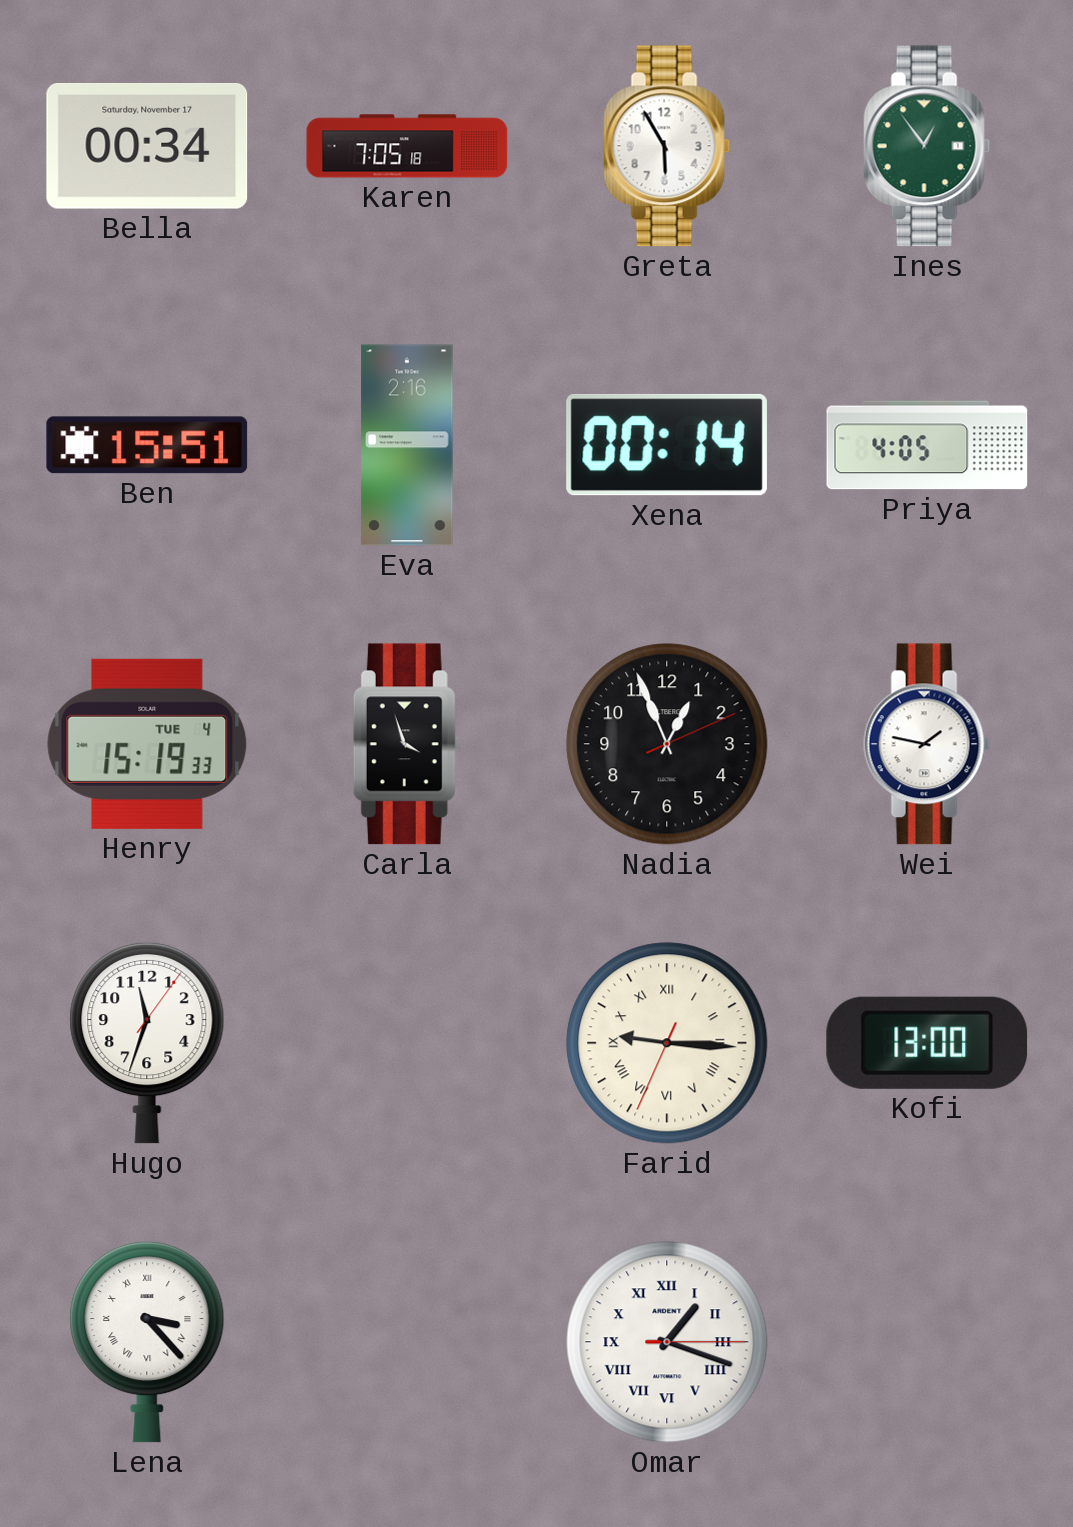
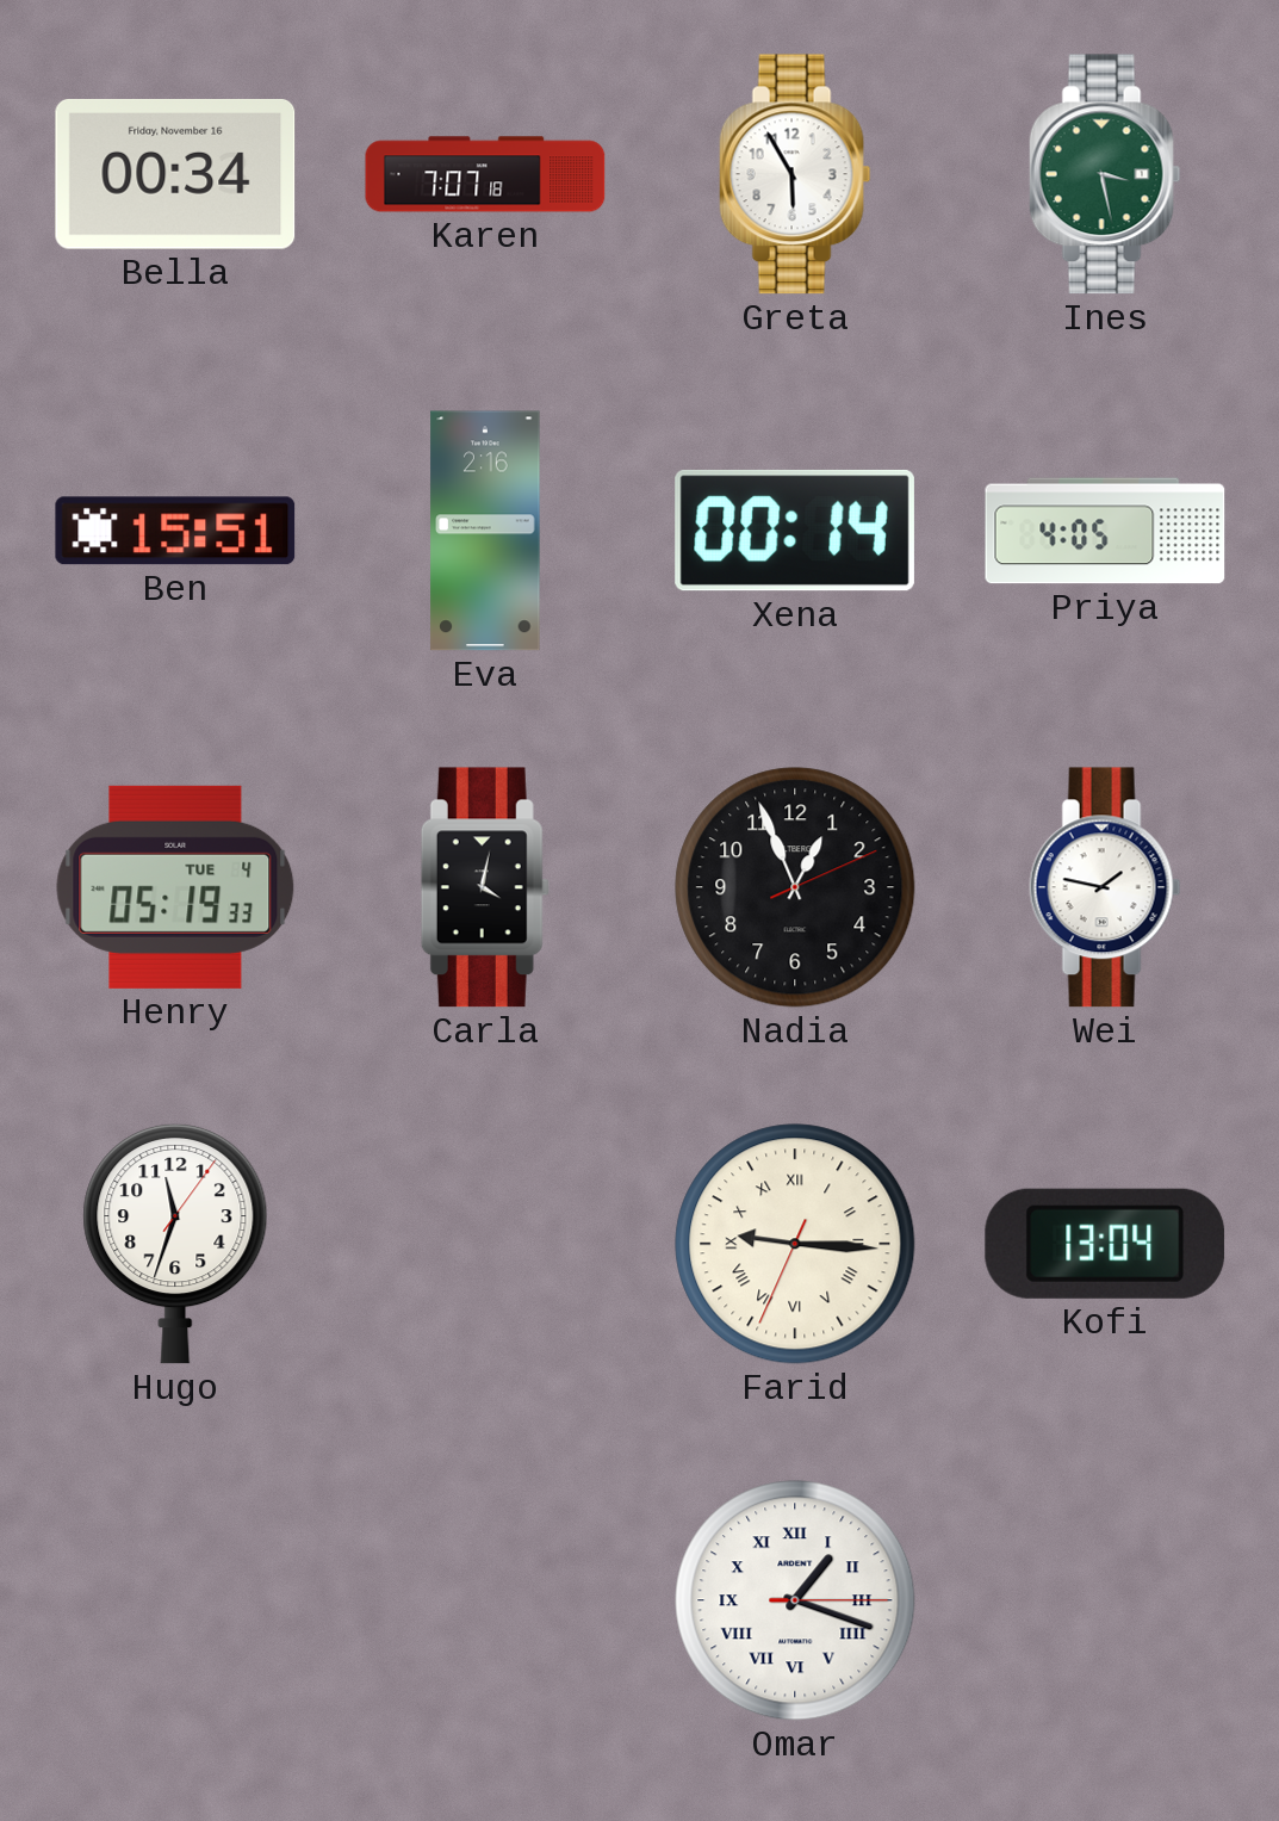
Bella date: Saturday, November 17 -> Friday, November 16 (175, 175)
Karen: 7:05 -> 7:07 (485, 174)
Ines: 12:54 -> 3:28 (1105, 174)
Henry: 15:19 -> 05:19 (175, 887)
Carla: 3:57 -> 4:02 (485, 887)
Kofi: 13:00 -> 13:04 (1105, 1244)
Lena: 3:23 -> none (147, 1342)
